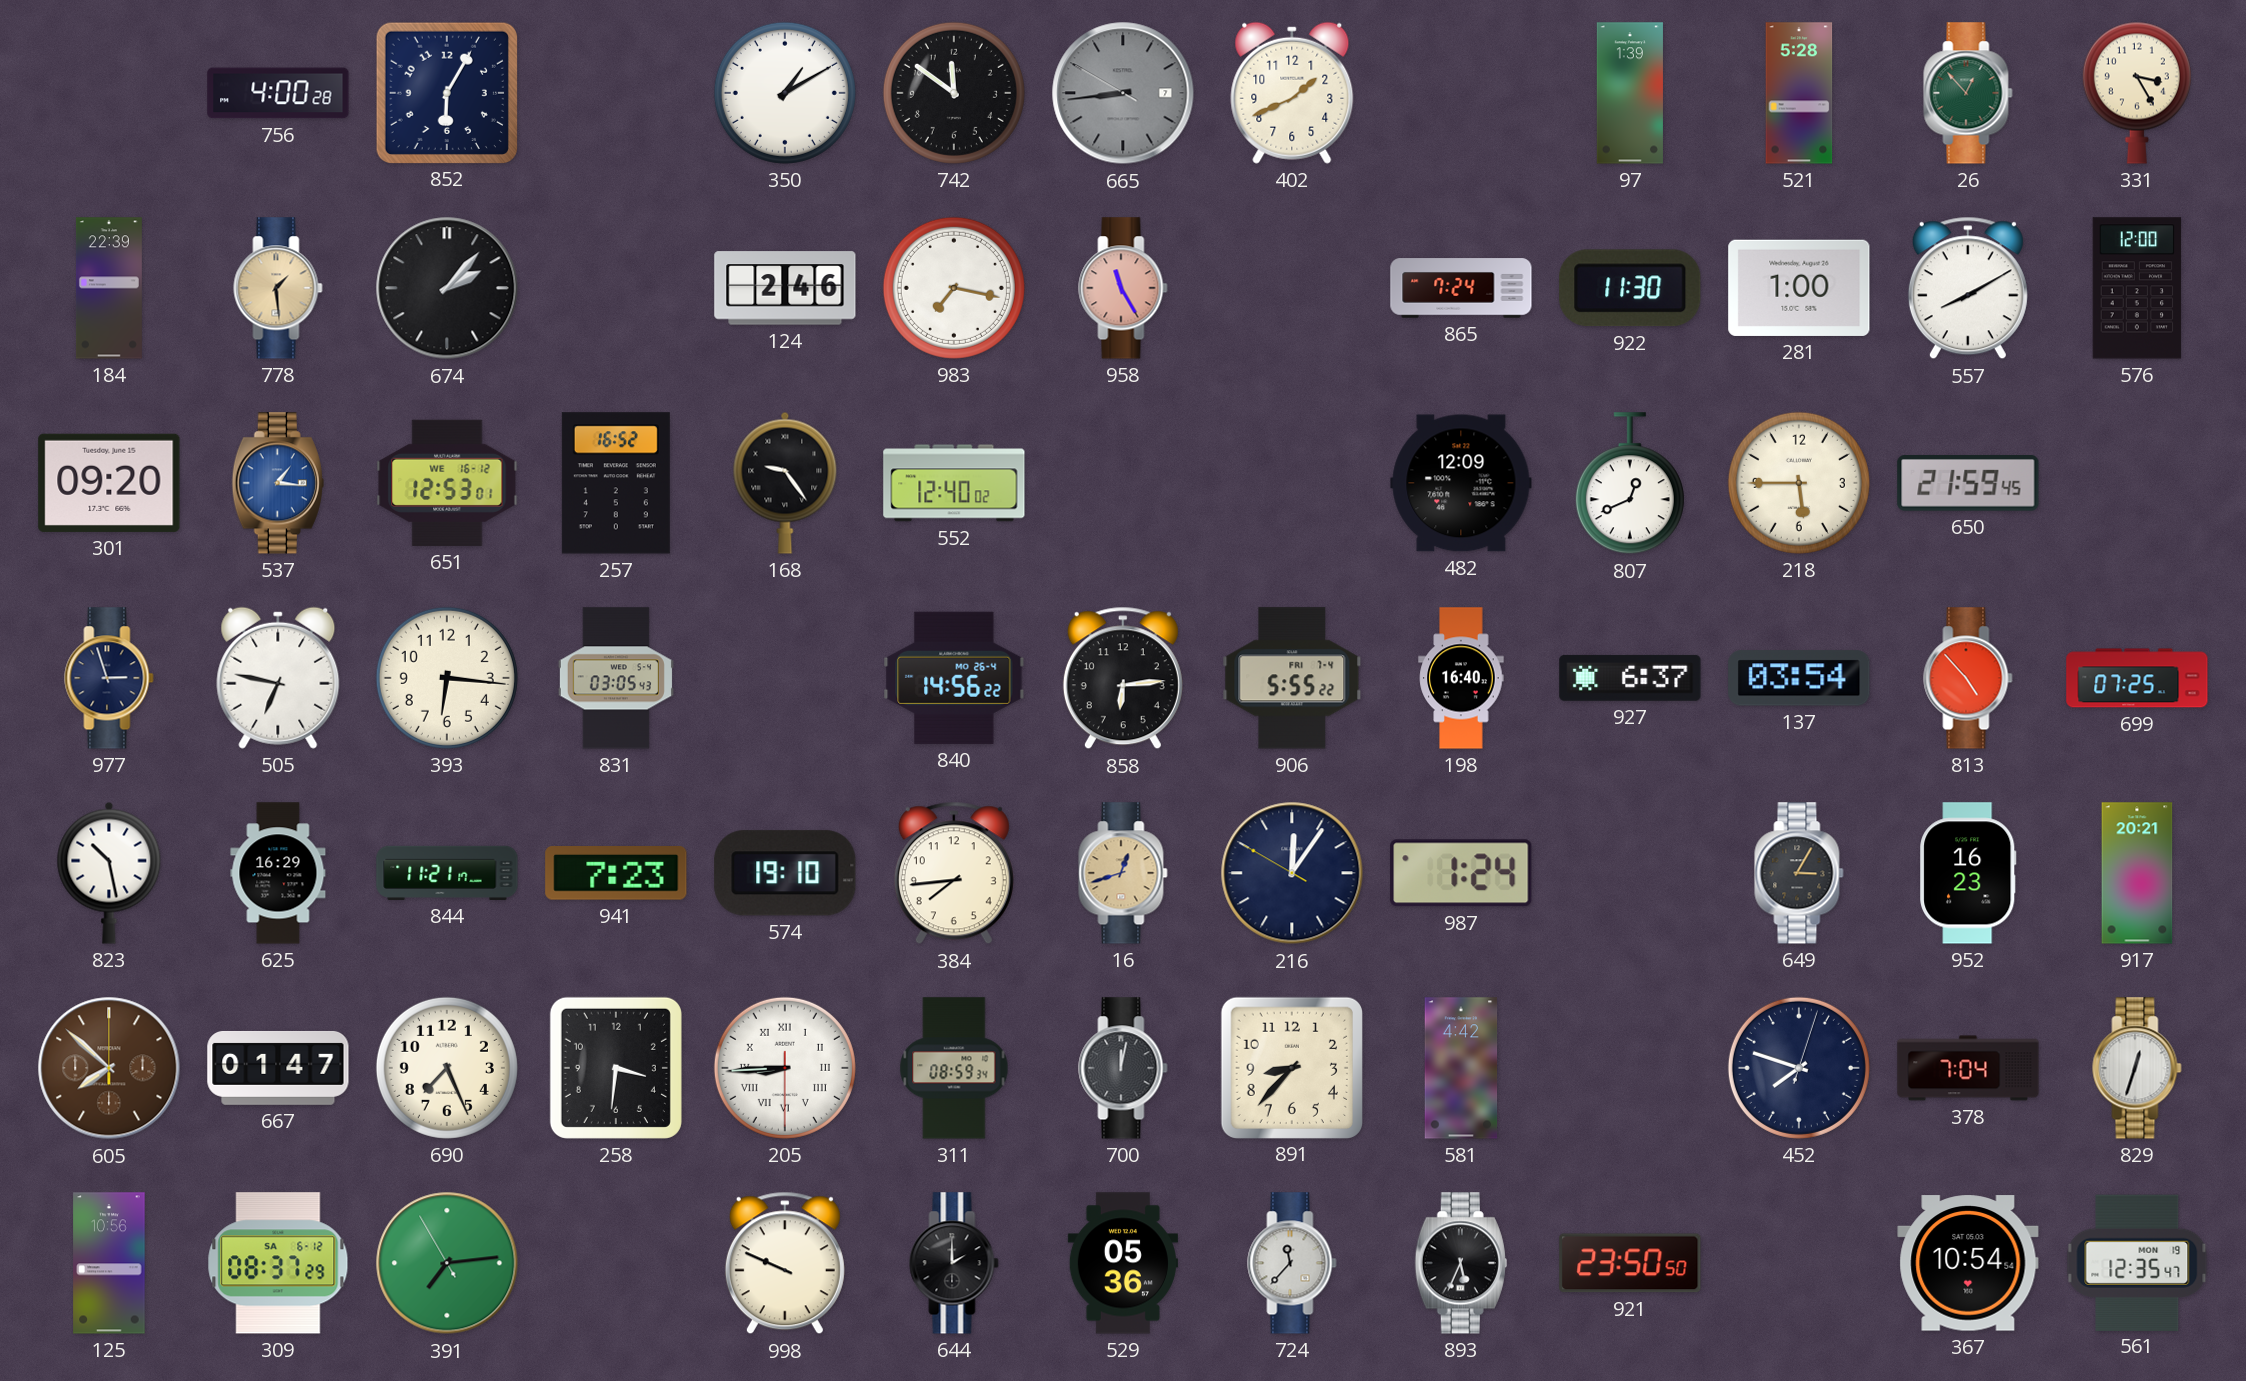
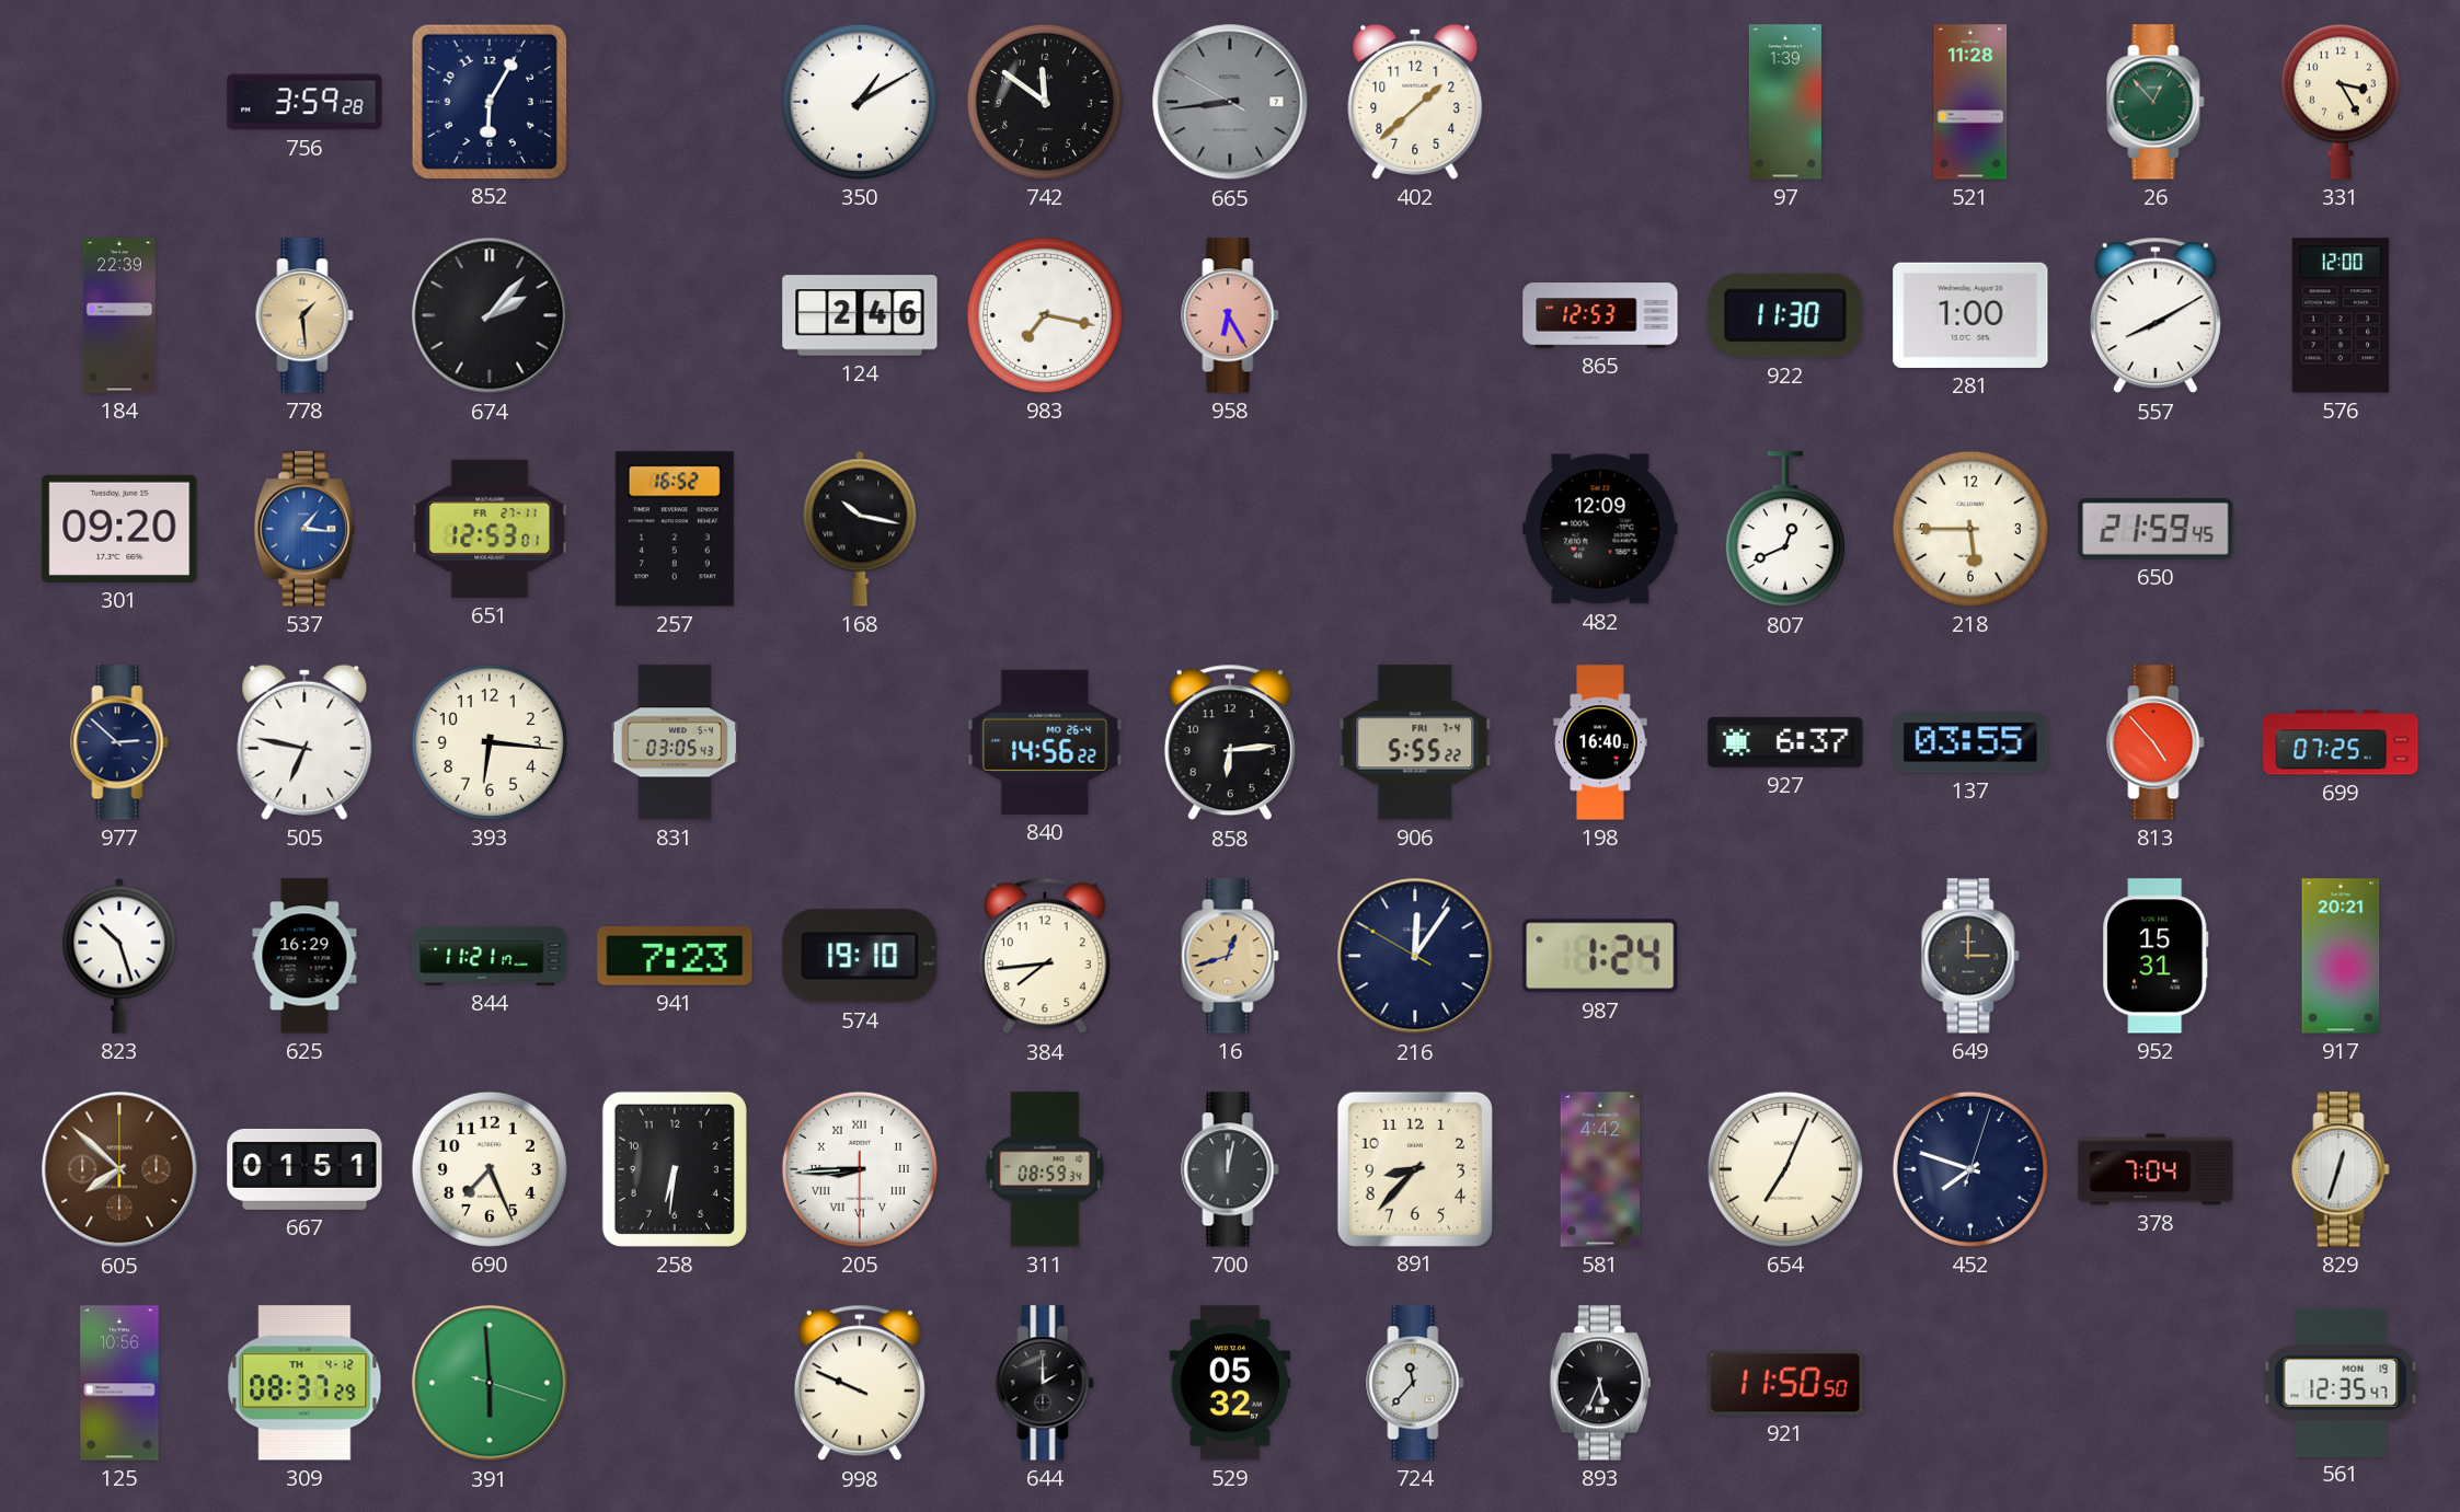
756: 4:00 -> 3:59 (304, 102)
402: 1:41 -> 1:38 (1415, 102)
521: 5:28 -> 11:28 (1970, 102)
958: 11:25 -> 6:25 (1230, 315)
865: 7:24 -> 12:53 (1600, 315)
651 date: WE 16-12 -> FR 27-11 (490, 529)
168: 9:24 -> 10:17 (860, 529)
552: 12:40 -> none (954, 483)
977: 2:57 -> 2:52 (119, 742)
137: 03:54 -> 03:55 (1970, 742)
823: 10:28 -> 10:27 (119, 956)
649: 3:05 -> 3:00 (1970, 956)
952: 16:23 -> 15:31 (2156, 956)
667: 01:47 -> 01:51 (304, 1169)
258: 3:31 -> 6:31 (675, 1169)
654: none -> 7:04 (1785, 1169)
309 date: SA 6-12 -> TH 4-12 (304, 1383)
391: 7:13 -> 5:59 (490, 1383)
529: 05:36 -> 05:32 (1230, 1383)
921: 23:50 -> 11:50 (1785, 1383)
367: 10:54 -> none (1968, 1263)
